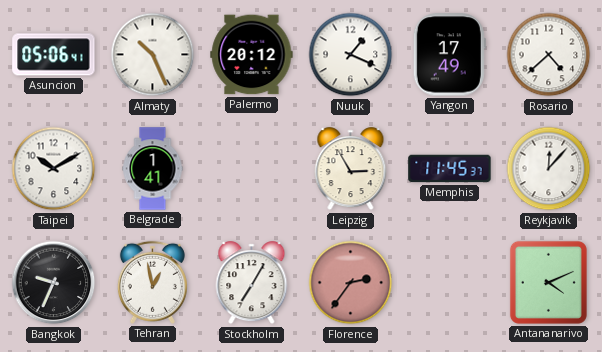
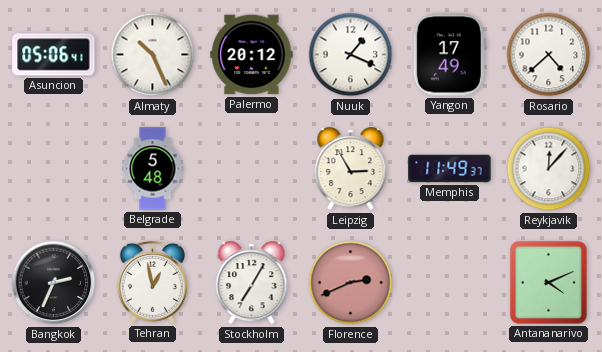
Taipei: 10:10 -> none (54, 169)
Belgrade: 1:41 -> 5:48 (153, 169)
Memphis: 11:45 -> 11:49 (450, 169)
Bangkok: 9:34 -> 2:34 (54, 283)
Florence: 2:36 -> 2:41 (351, 283)
